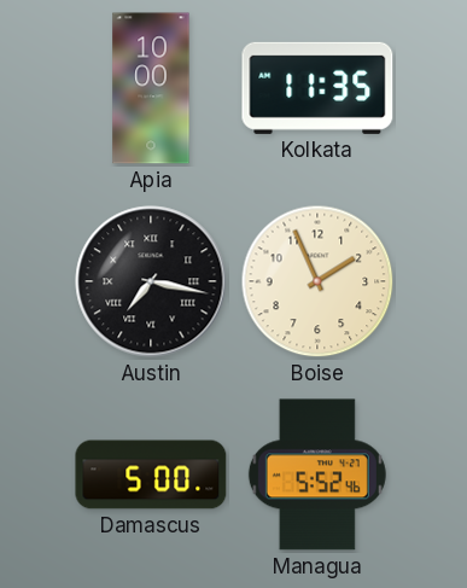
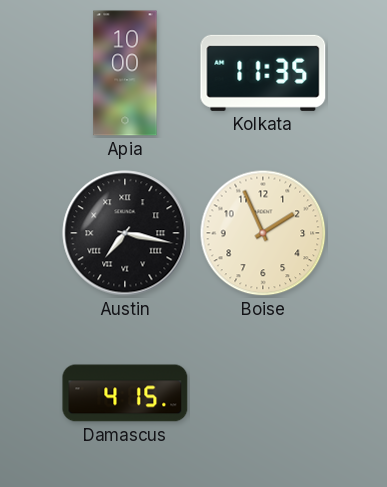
Damascus: 5:00 -> 4:15 (125, 393)
Managua: 5:52 -> none (317, 475)
